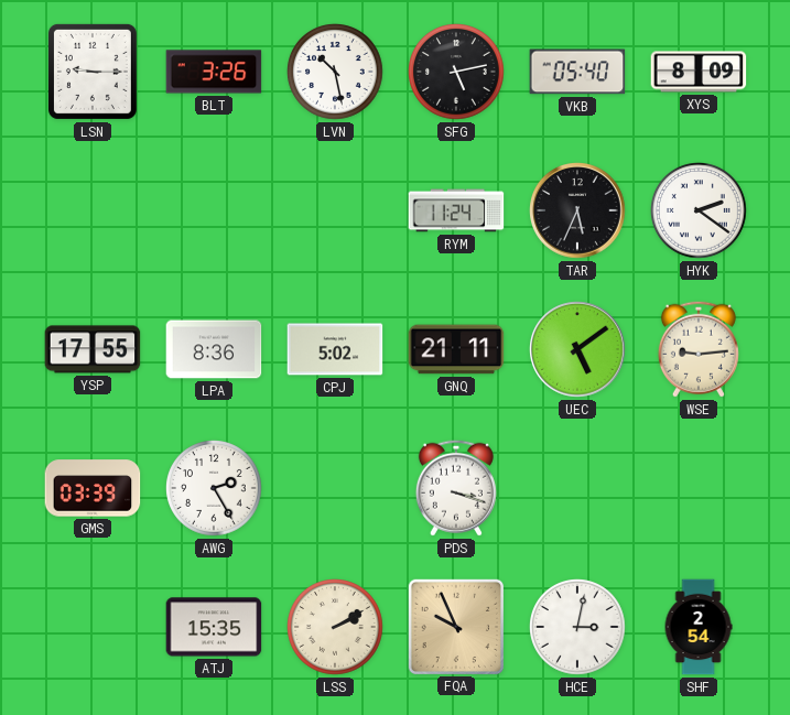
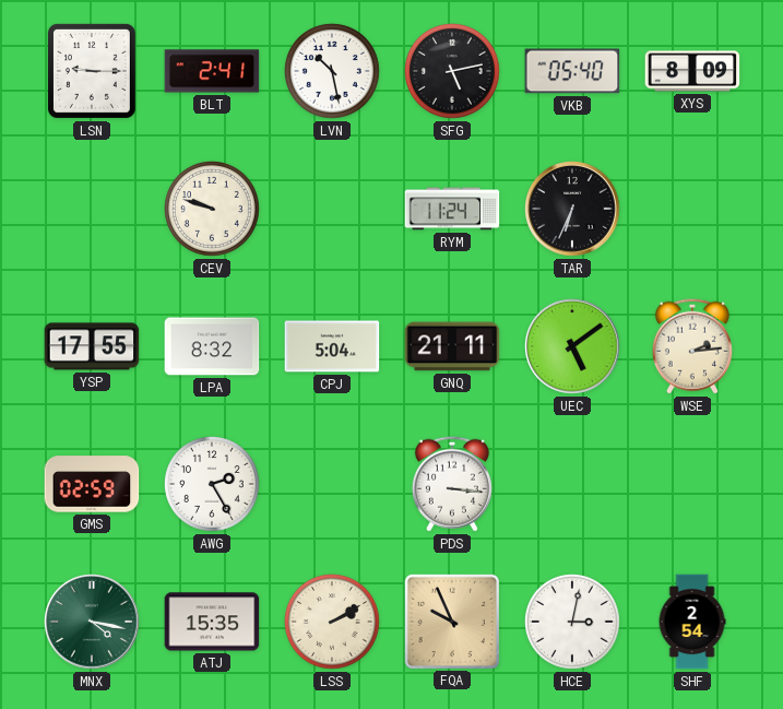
BLT: 3:26 -> 2:41 (212, 71)
CEV: none -> 9:48 (213, 210)
TAR: 5:34 -> 6:34 (572, 209)
HYK: 2:21 -> none (700, 212)
LPA: 8:36 -> 8:32 (212, 346)
CPJ: 5:02 -> 5:04 (332, 346)
WSE: 9:14 -> 2:14 (692, 346)
GMS: 03:39 -> 02:59 (92, 484)
PDS: 3:18 -> 3:16 (452, 484)
MNX: none -> 4:17 (92, 622)
